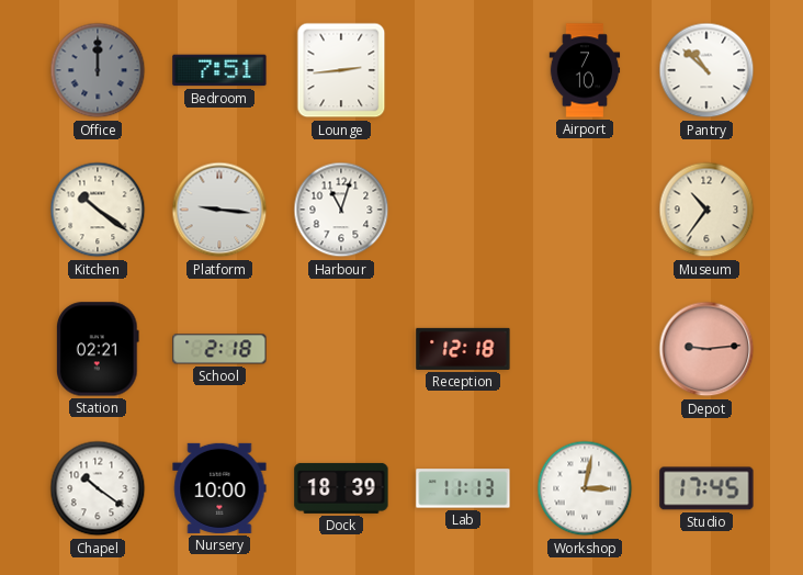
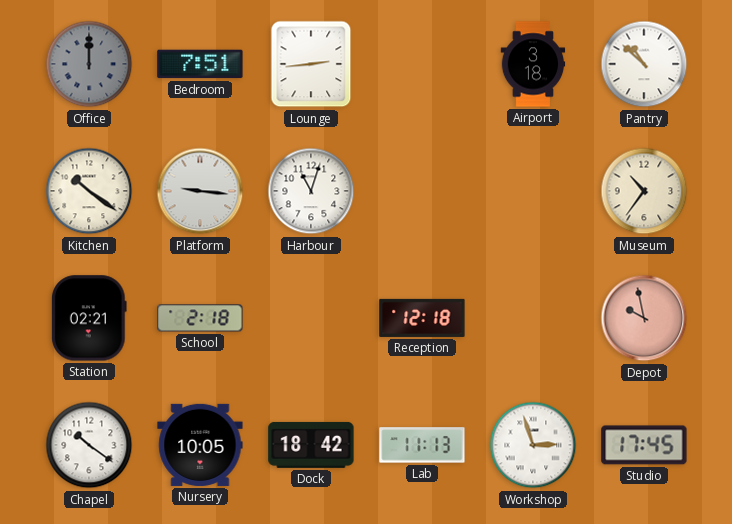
Airport: 7:10 -> 3:18 (533, 64)
Depot: 9:14 -> 9:58 (644, 318)
Nursery: 10:00 -> 10:05 (200, 445)
Dock: 18:39 -> 18:42 (311, 445)
Workshop: 3:02 -> 2:57 (533, 445)
